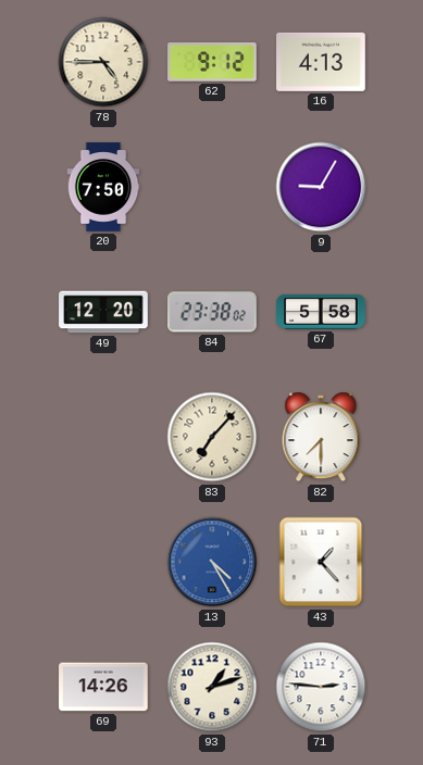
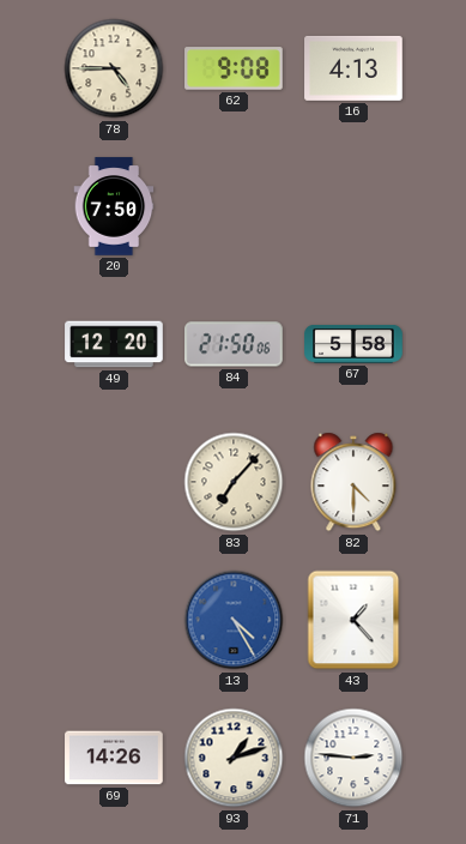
62: 9:12 -> 9:08 (234, 68)
9: 9:05 -> none (321, 187)
84: 23:38 -> 21:50 (234, 344)
82: 7:30 -> 4:30 (353, 482)
